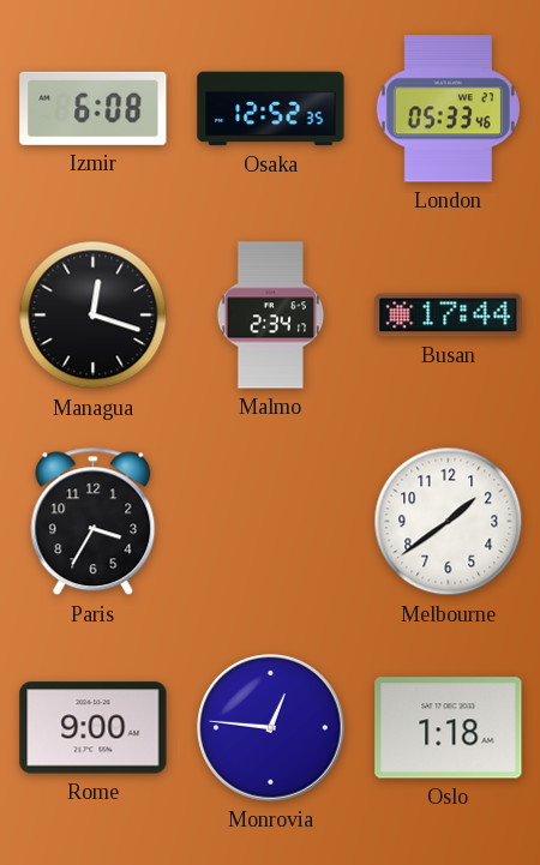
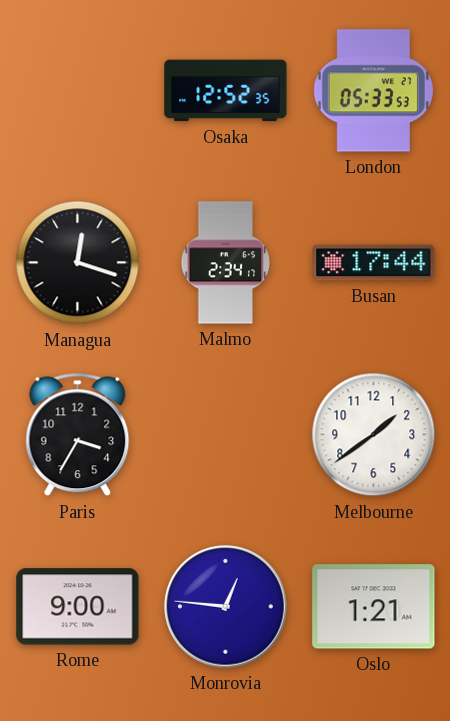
Izmir: 6:08 -> none (94, 108)
London: 05:33:46 -> 05:33:53 (373, 91)
Oslo: 1:18 -> 1:21 (374, 607)
